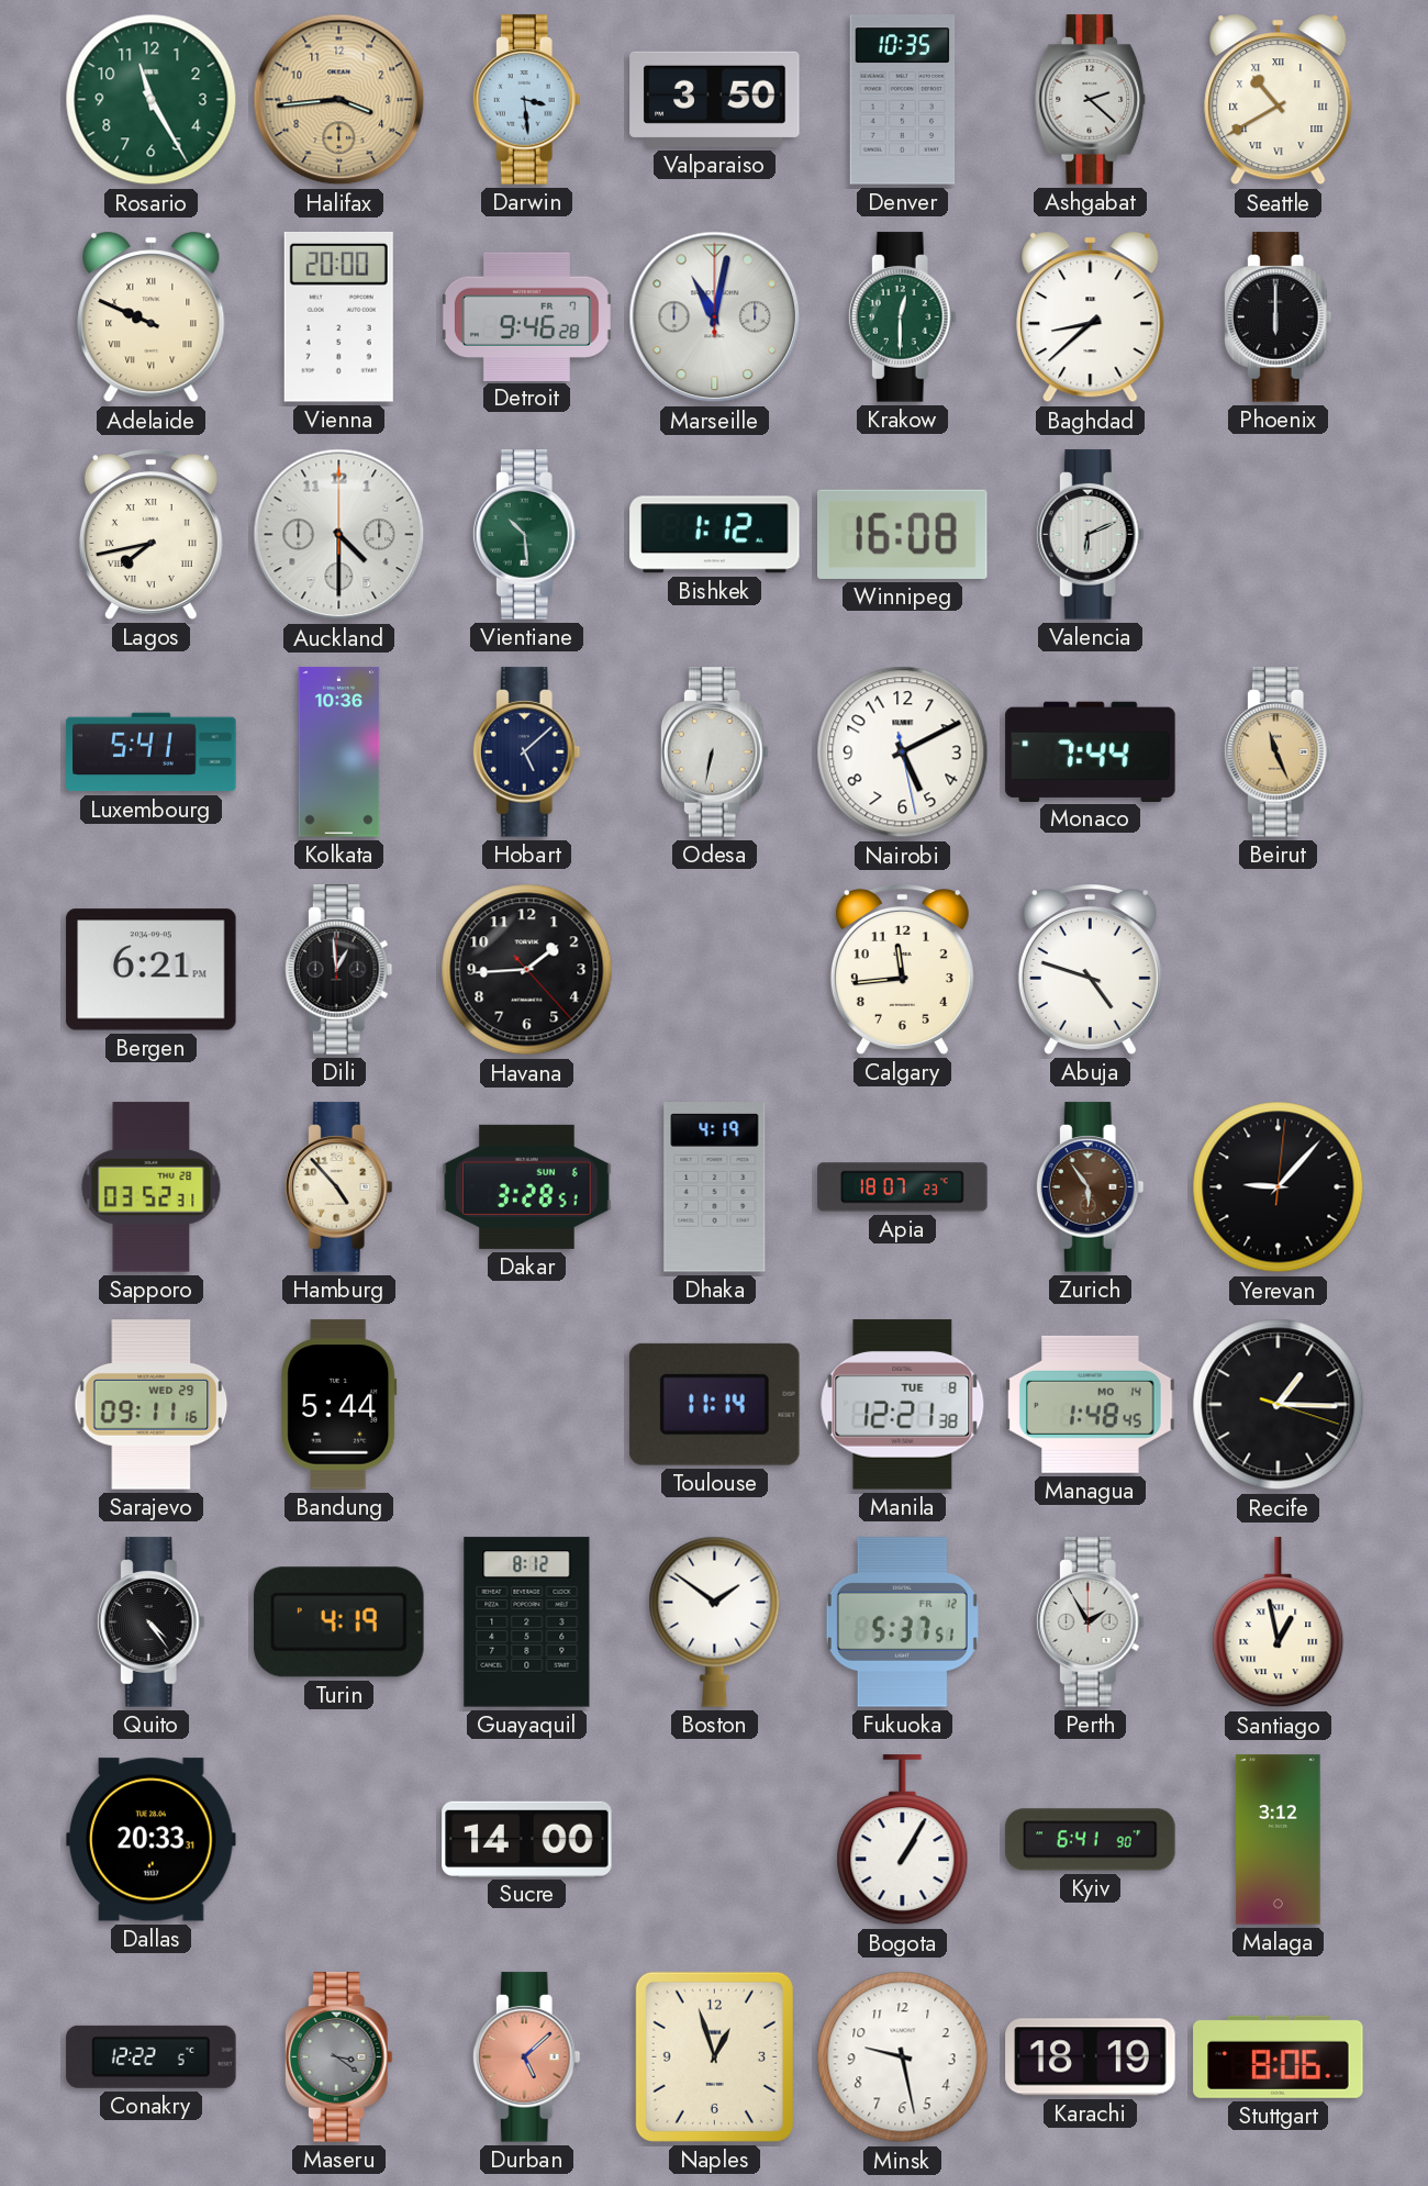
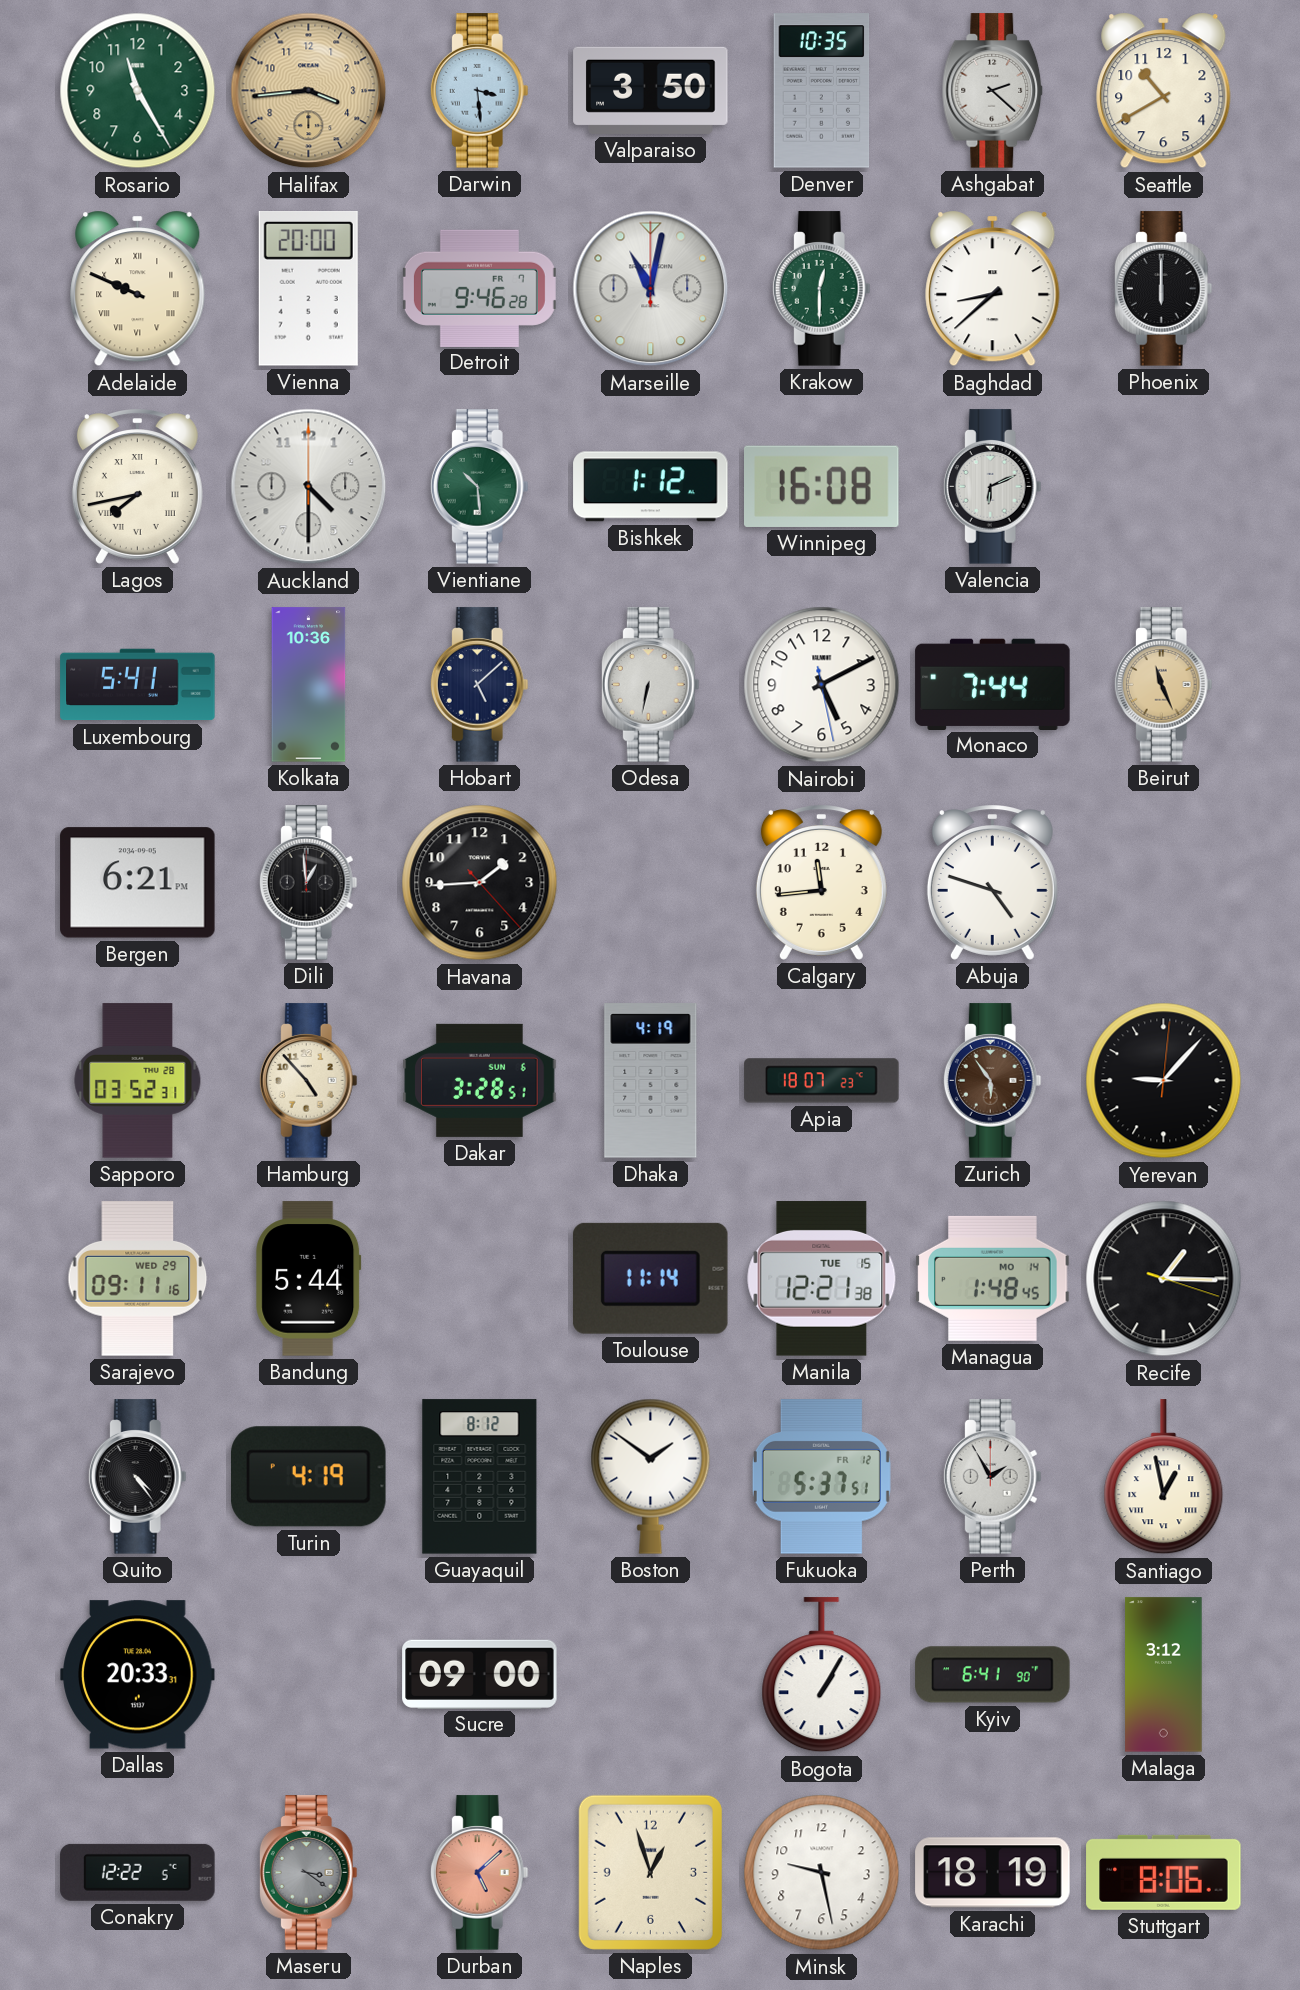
Seattle numerals: Roman -> Arabic (1164, 91)
Manila date: TUE 8 -> TUE 15 (822, 1279)
Sucre: 14:00 -> 09:00 (480, 1674)
